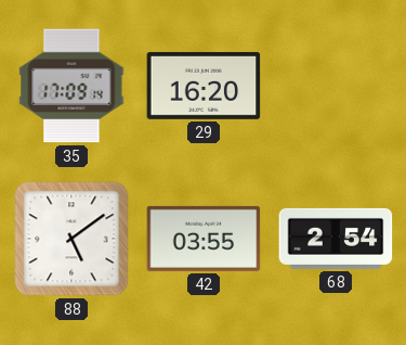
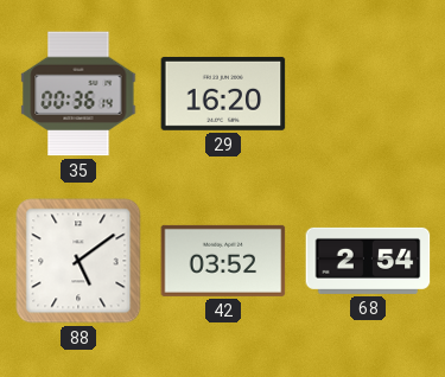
35: 17:09 -> 00:36 (78, 94)
42: 03:55 -> 03:52 (223, 261)
